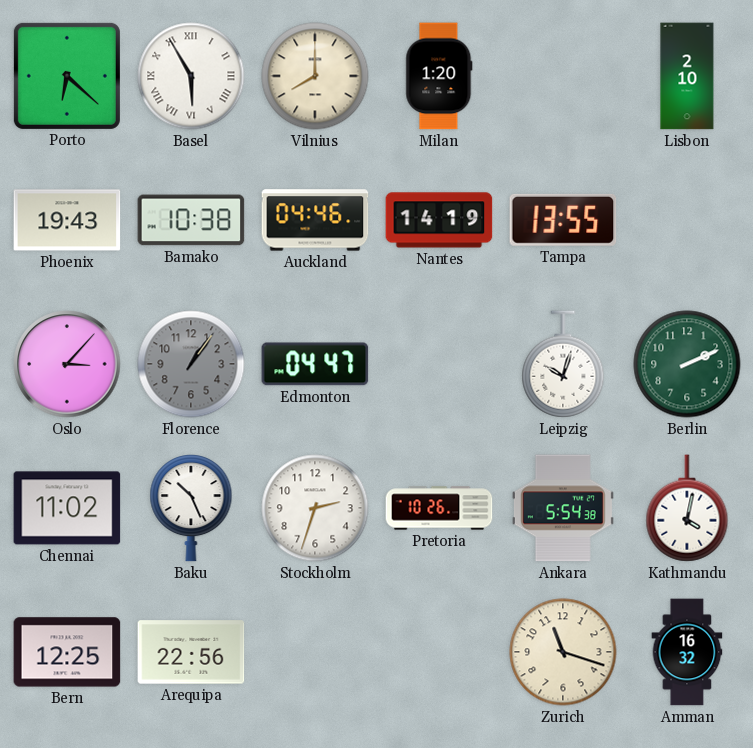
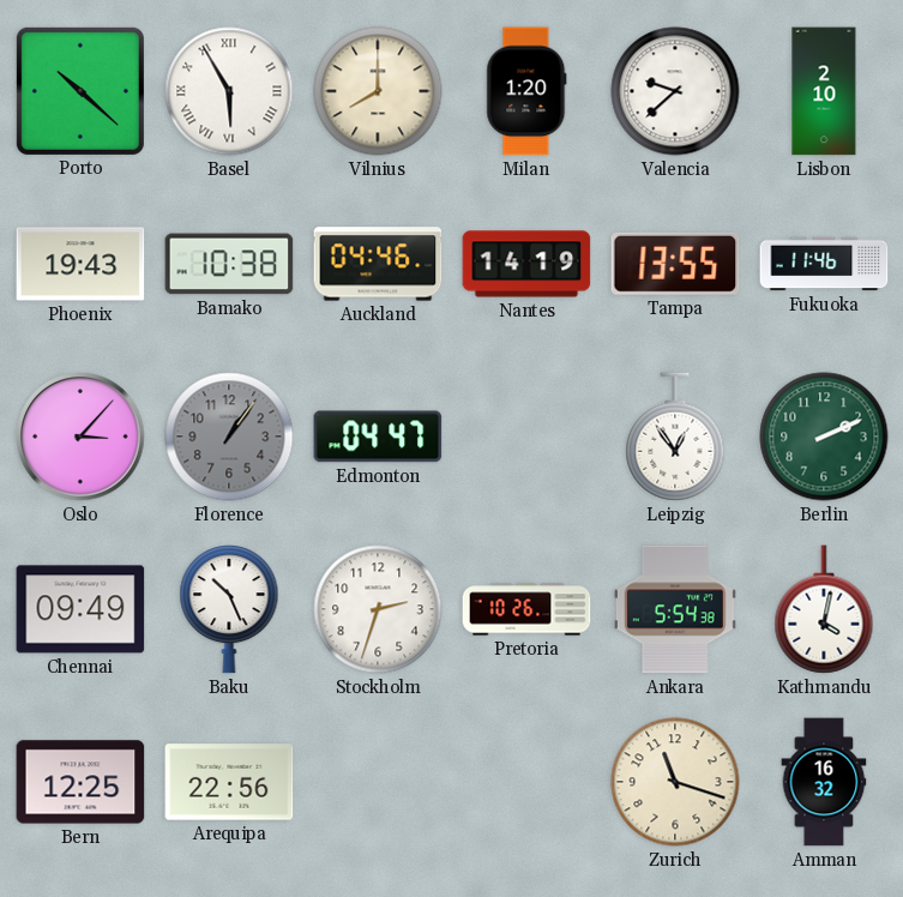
Porto: 6:22 -> 10:22 (80, 91)
Valencia: none -> 9:38 (675, 91)
Fukuoka: none -> 11:46 (824, 264)
Leipzig: 10:03 -> 12:54 (675, 437)
Chennai: 11:02 -> 09:49 (80, 609)
